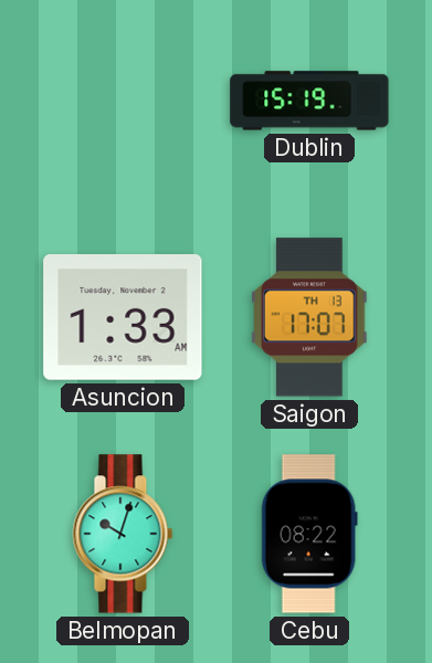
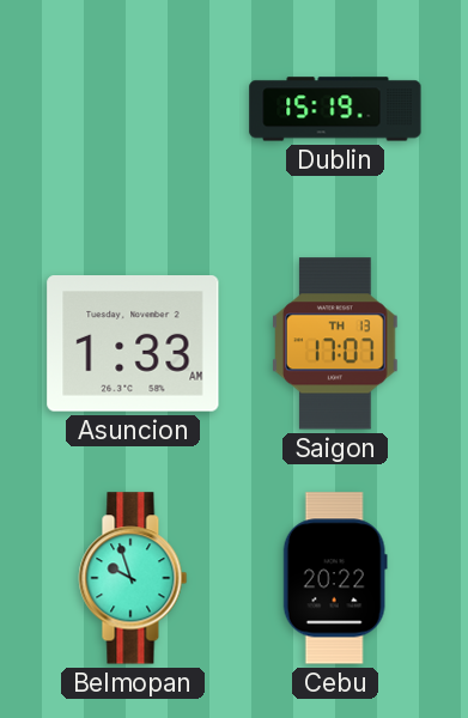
Belmopan: 10:03 -> 9:57 (133, 578)
Cebu: 08:22 -> 20:22 (335, 578)
